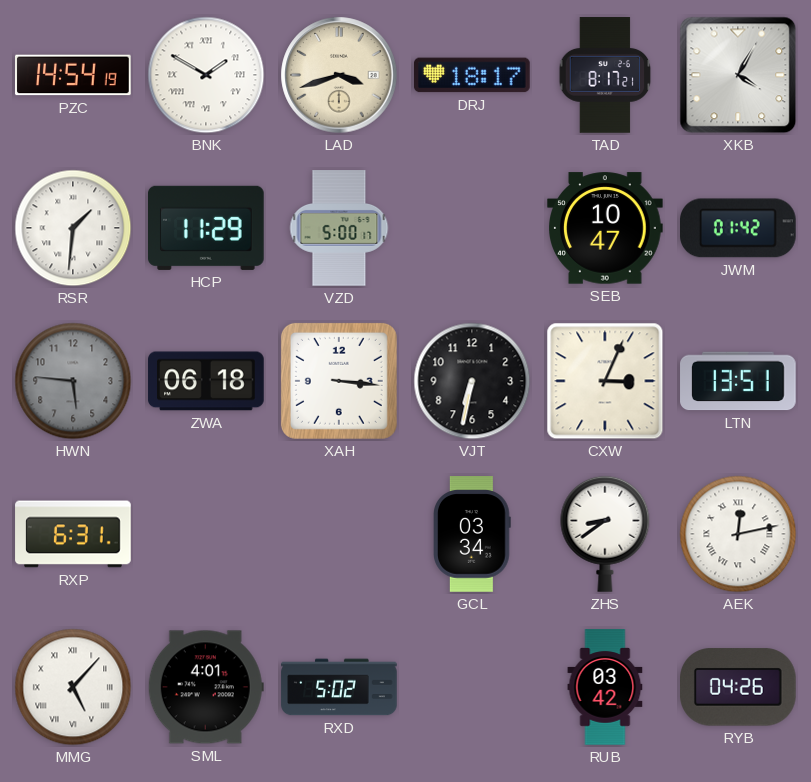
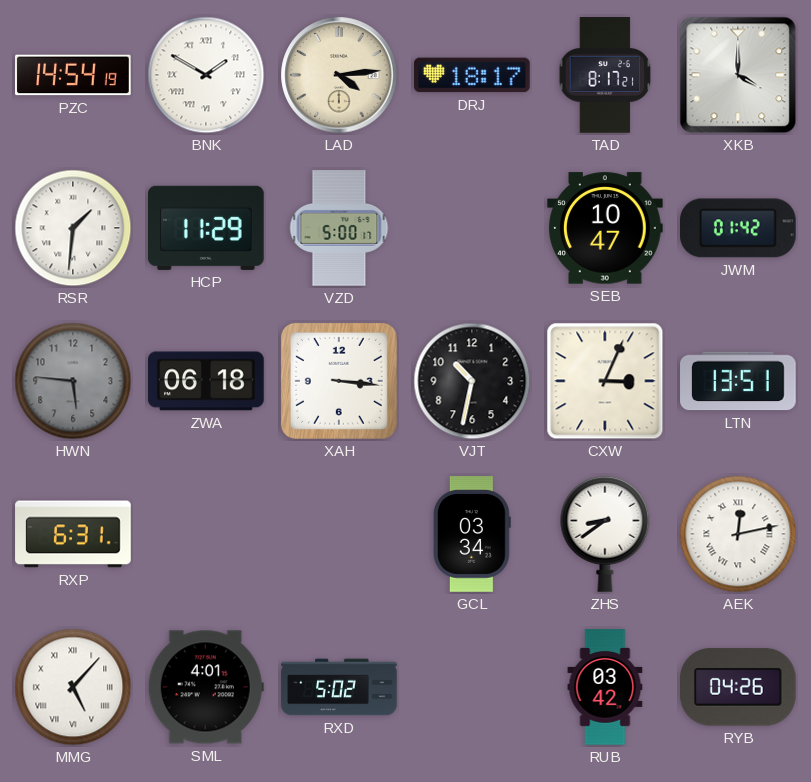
LAD: 3:42 -> 4:14 (339, 75)
XKB: 4:05 -> 4:00 (738, 75)
VJT: 6:32 -> 10:32 (472, 381)
